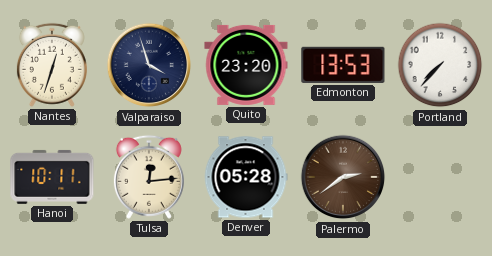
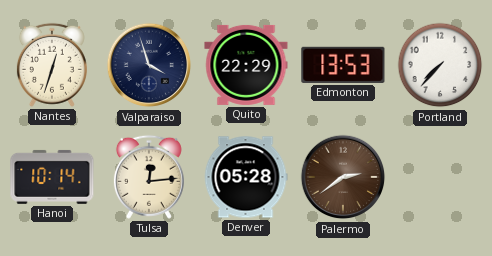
Quito: 23:20 -> 22:29 (246, 65)
Hanoi: 10:11 -> 10:14 (52, 177)
